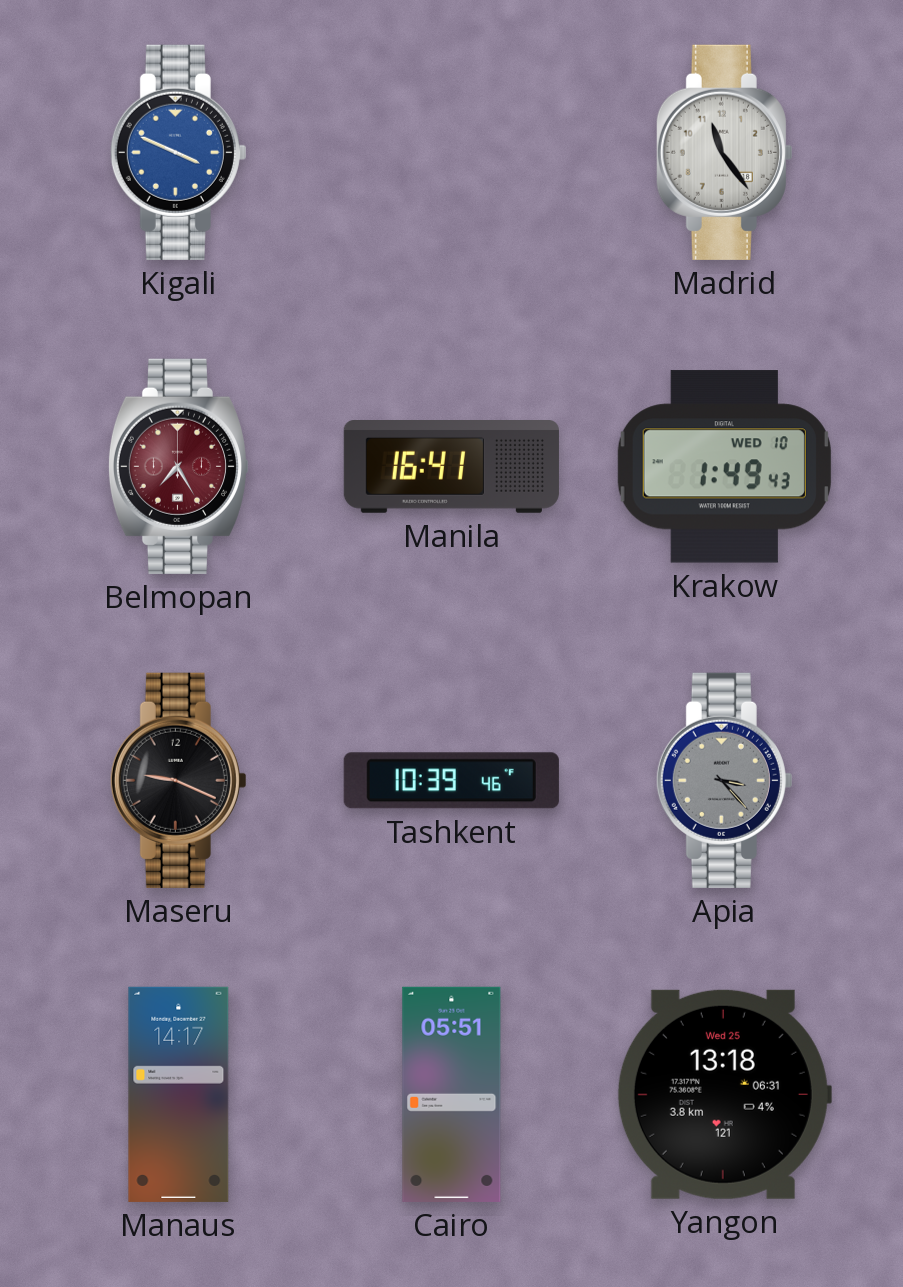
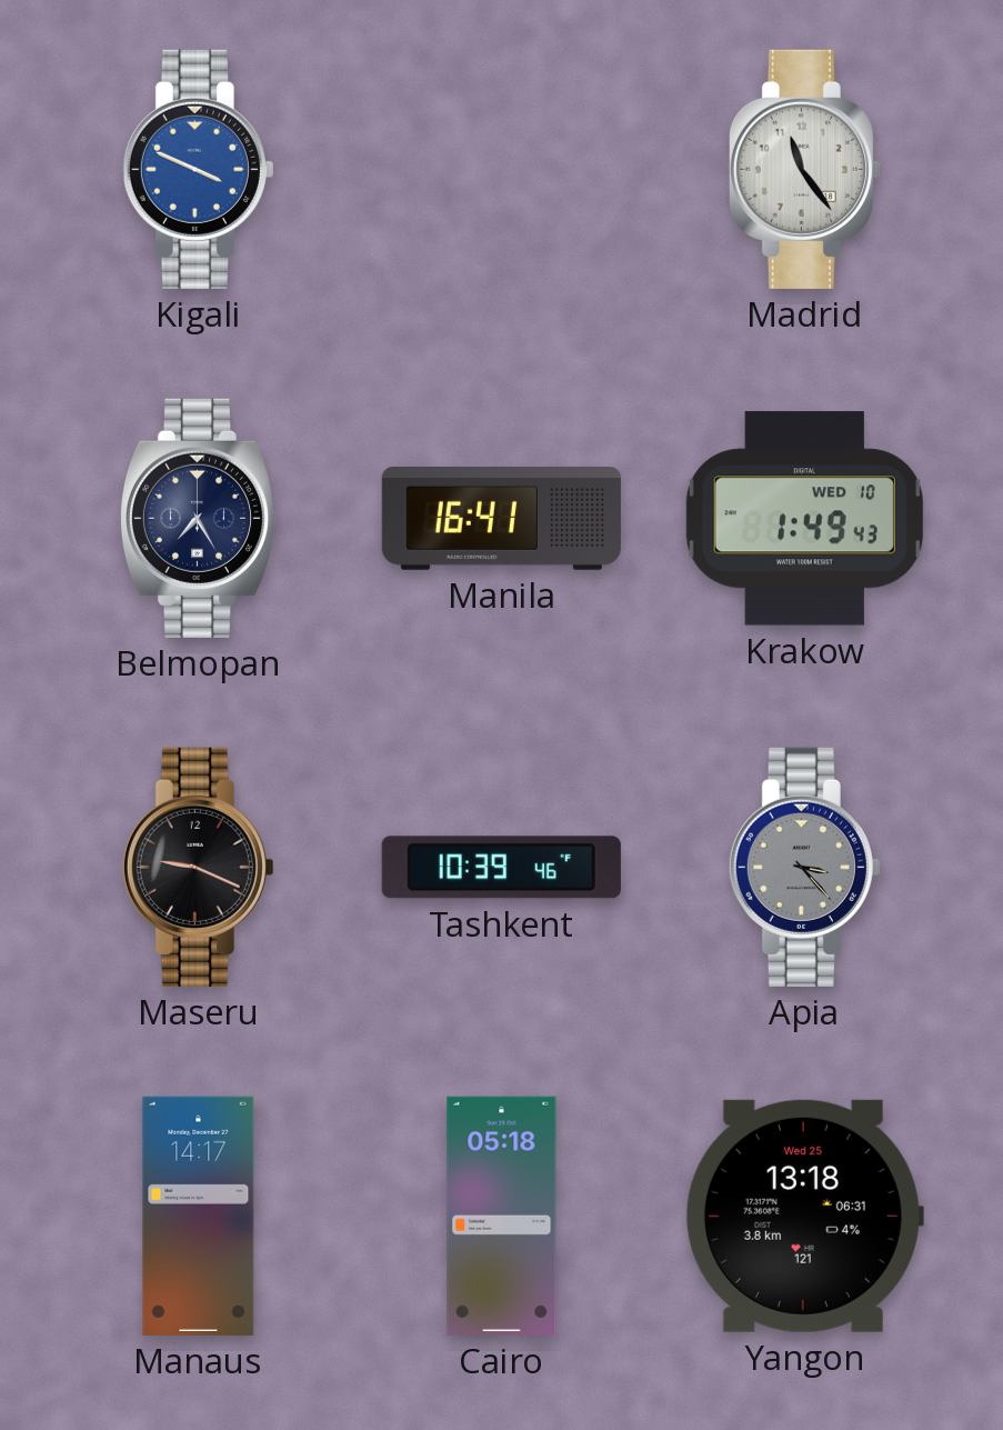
Belmopan dial: burgundy -> navy (198, 518)
Cairo: 05:51 -> 05:18 (502, 1216)
